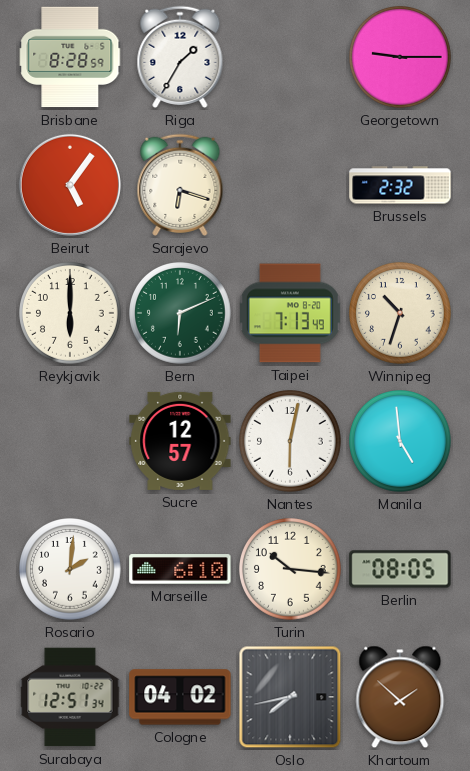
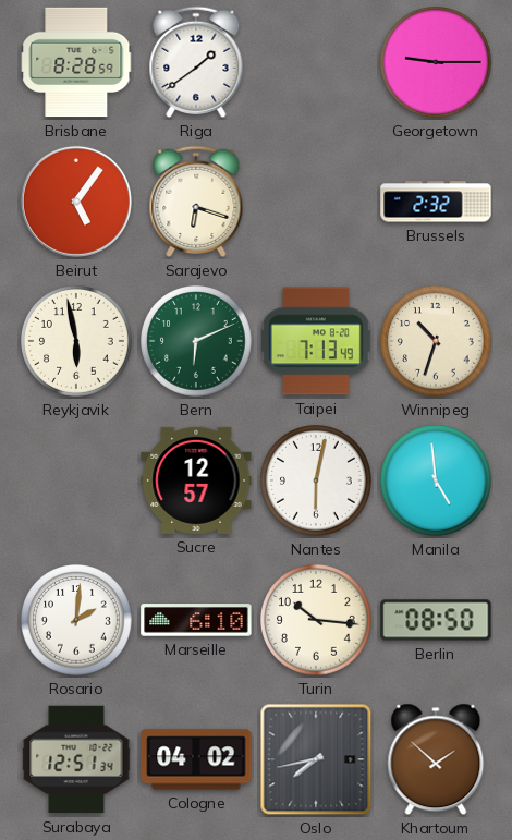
Riga: 1:35 -> 1:39 (196, 62)
Reykjavik: 6:00 -> 5:58 (77, 342)
Berlin: 08:05 -> 08:50 (436, 620)
